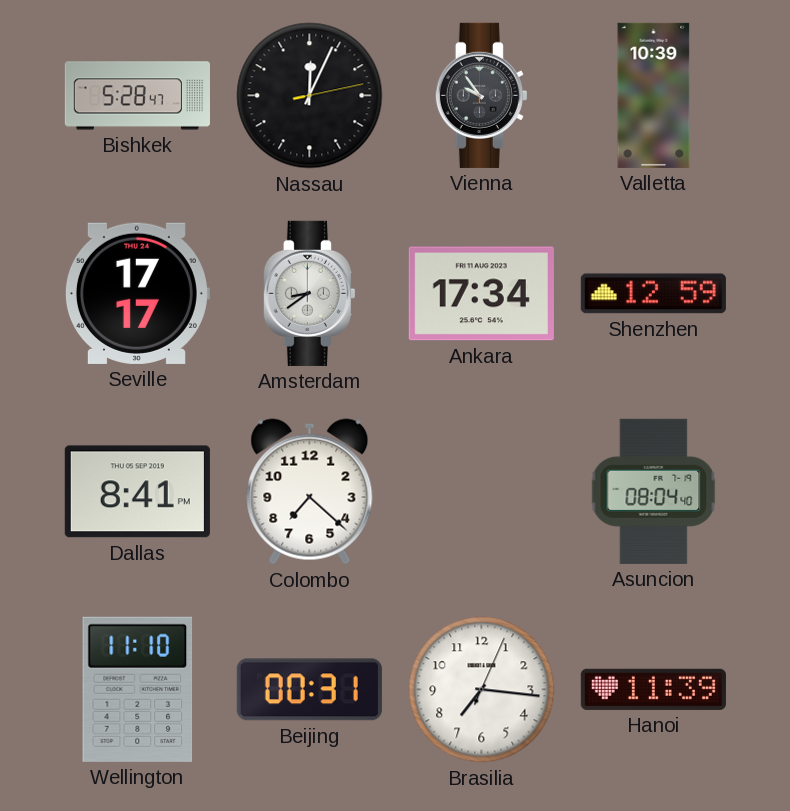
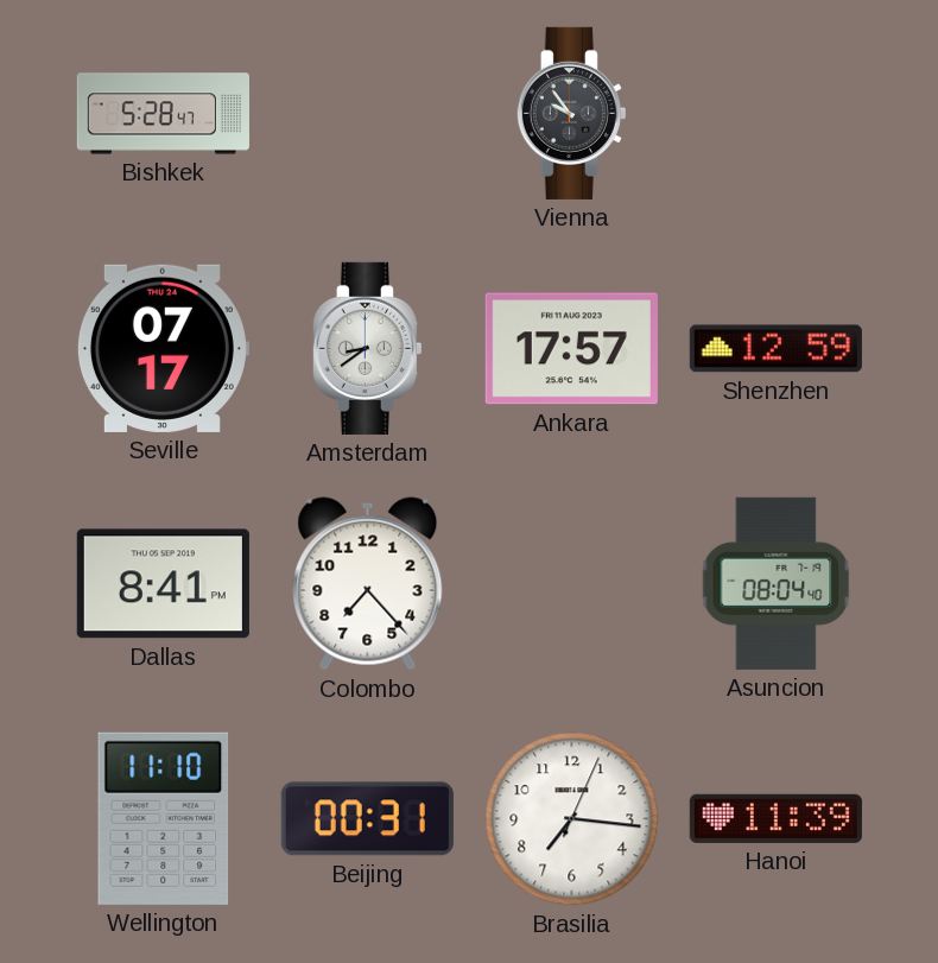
Nassau: 12:04 -> none (310, 96)
Valletta: 10:39 -> none (654, 95)
Seville: 17:17 -> 07:17 (163, 348)
Ankara: 17:34 -> 17:57 (571, 349)
Colombo: 7:22 -> 7:23 (368, 584)
